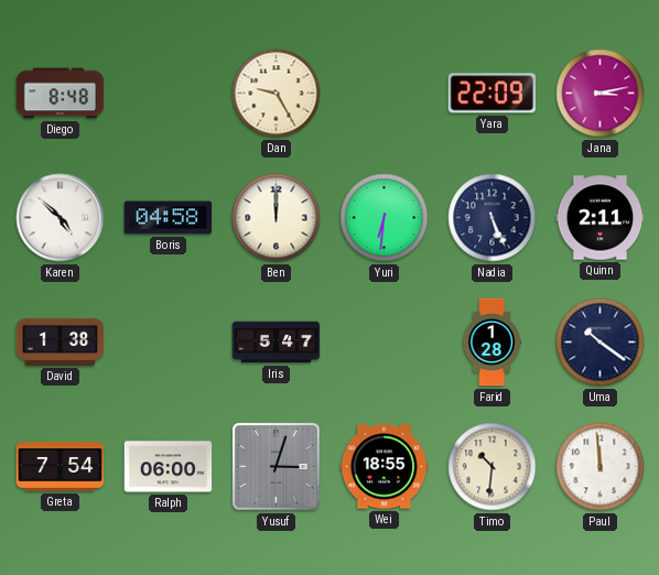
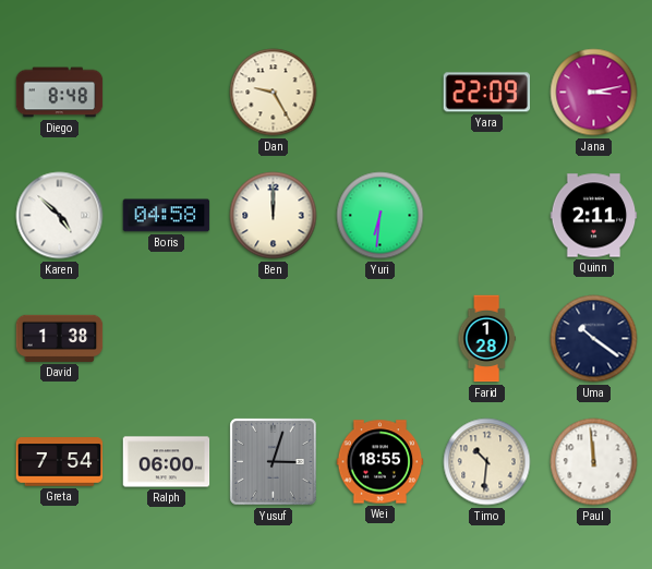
Nadia: 5:26 -> none (493, 218)
Iris: 5:47 -> none (277, 343)
